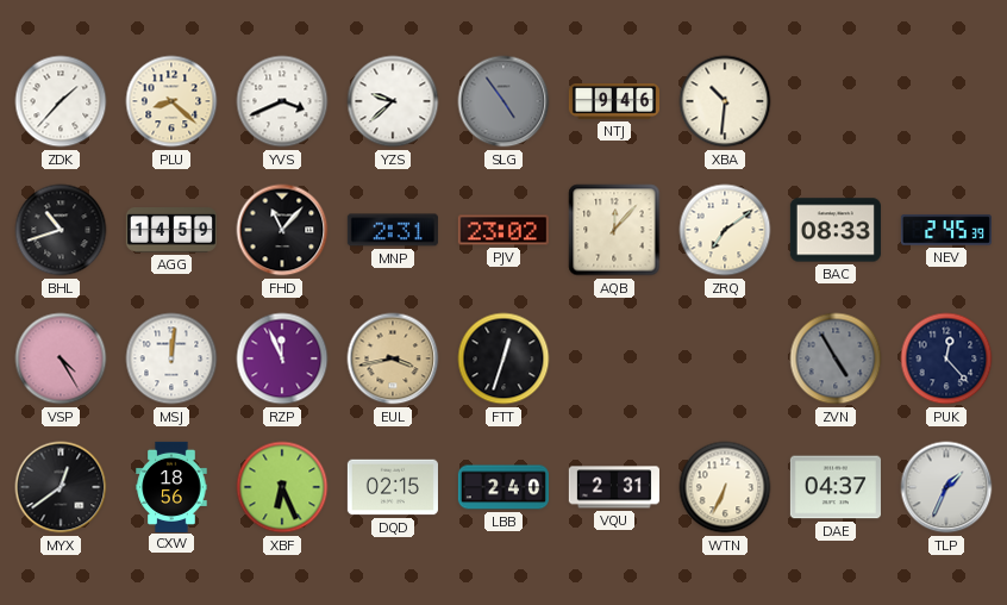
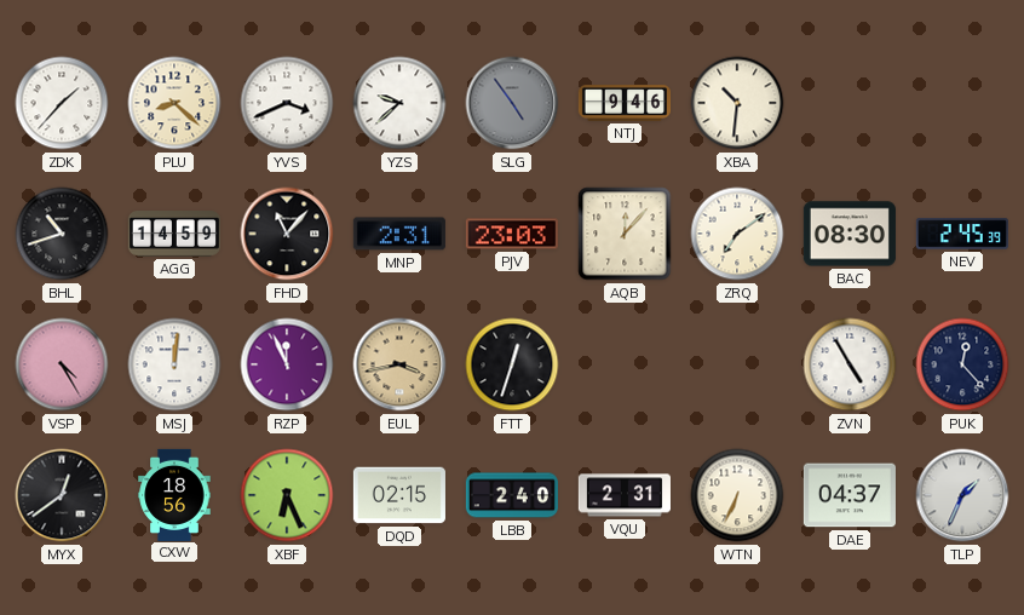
PJV: 23:02 -> 23:03 (512, 234)
BAC: 08:33 -> 08:30 (850, 234)
ZVN dial: grey -> white (850, 364)
